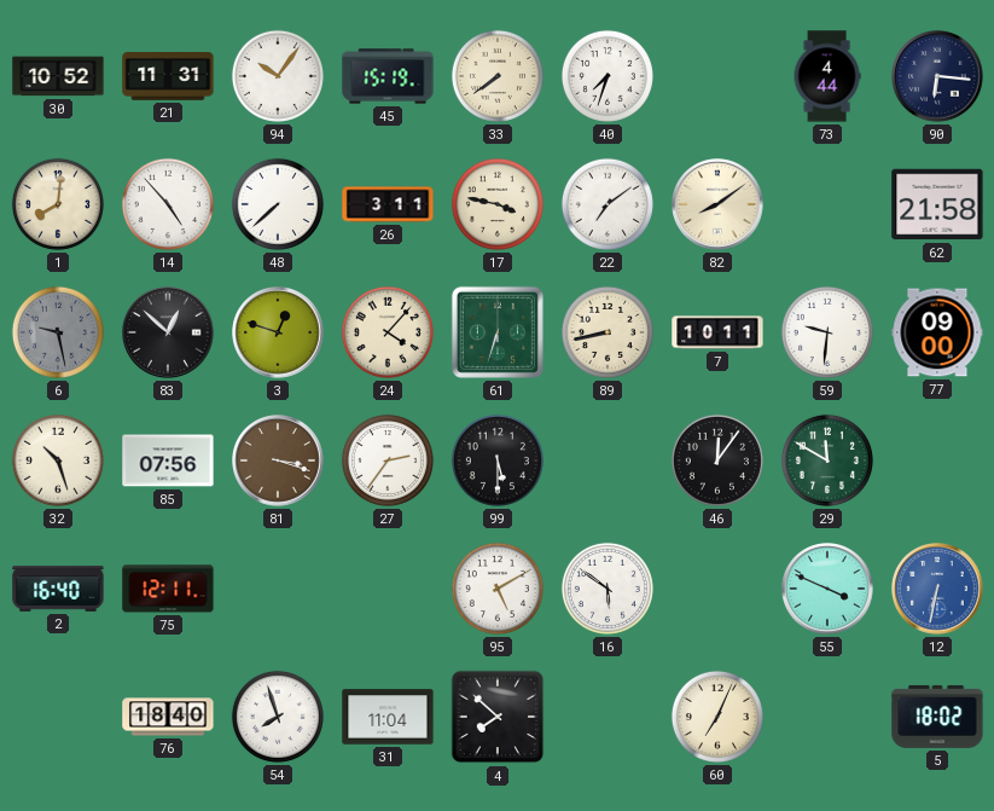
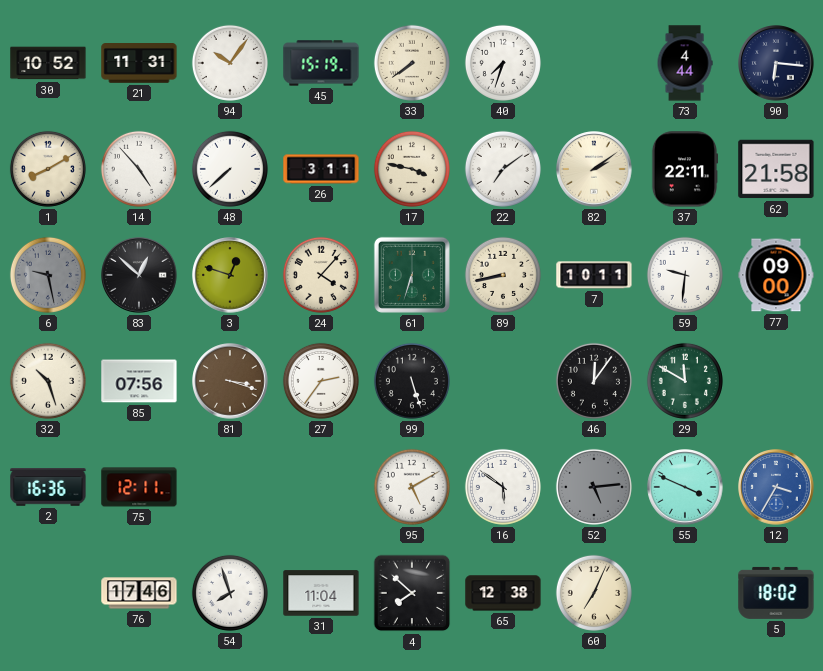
1: 8:01 -> 8:10 (48, 169)
82: 8:09 -> 2:09 (594, 169)
37: none -> 22:11 (685, 169)
99: 5:30 -> 5:27 (412, 381)
2: 16:40 -> 16:36 (48, 487)
52: none -> 5:14 (594, 487)
12: 6:32 -> 3:35 (776, 487)
76: 18:40 -> 17:46 (139, 593)
65: none -> 12:38 (503, 593)
